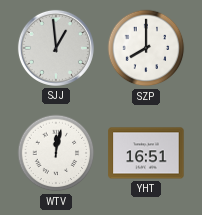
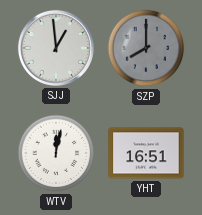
SZP dial: white -> grey (146, 48)
